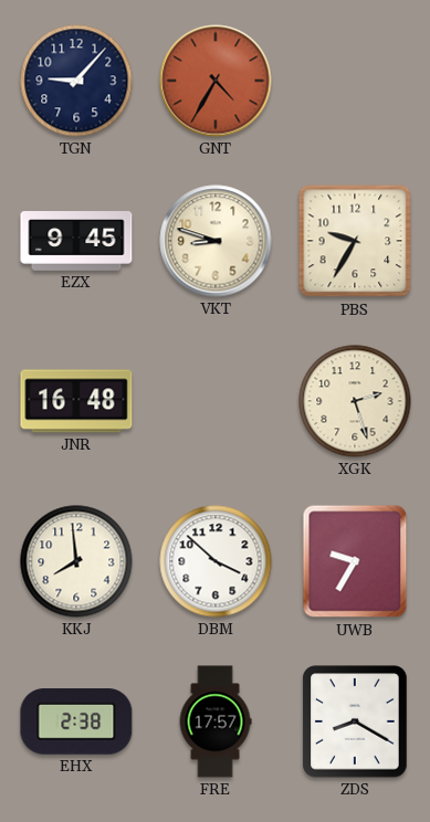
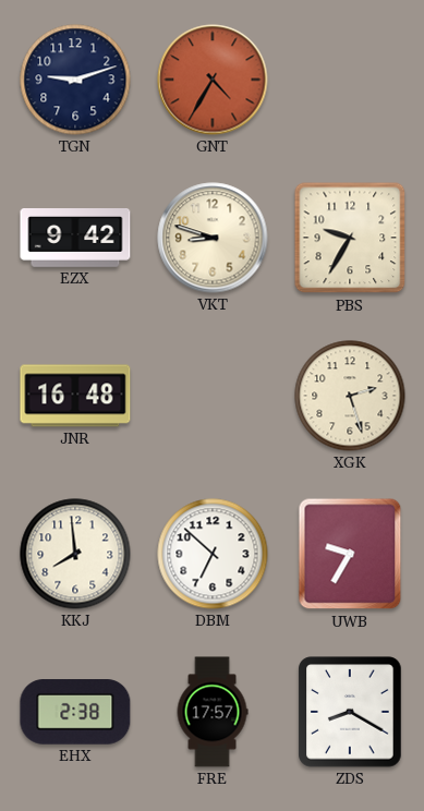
TGN: 9:07 -> 9:12 (75, 80)
EZX: 9:45 -> 9:42 (75, 239)
DBM: 3:52 -> 6:52 (213, 554)
